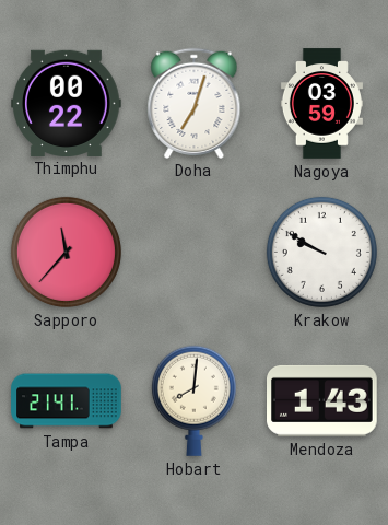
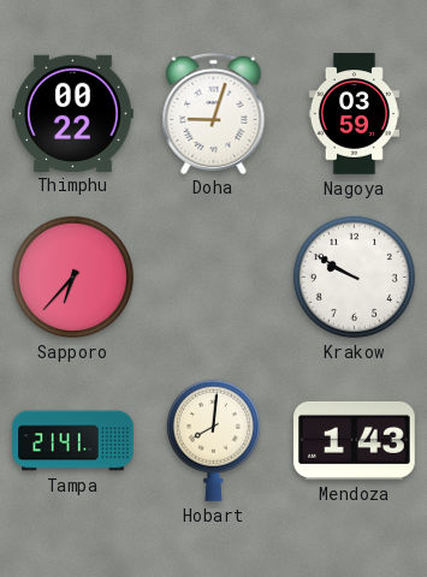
Doha: 7:03 -> 9:03 (214, 113)
Sapporo: 11:37 -> 6:37 (72, 276)
